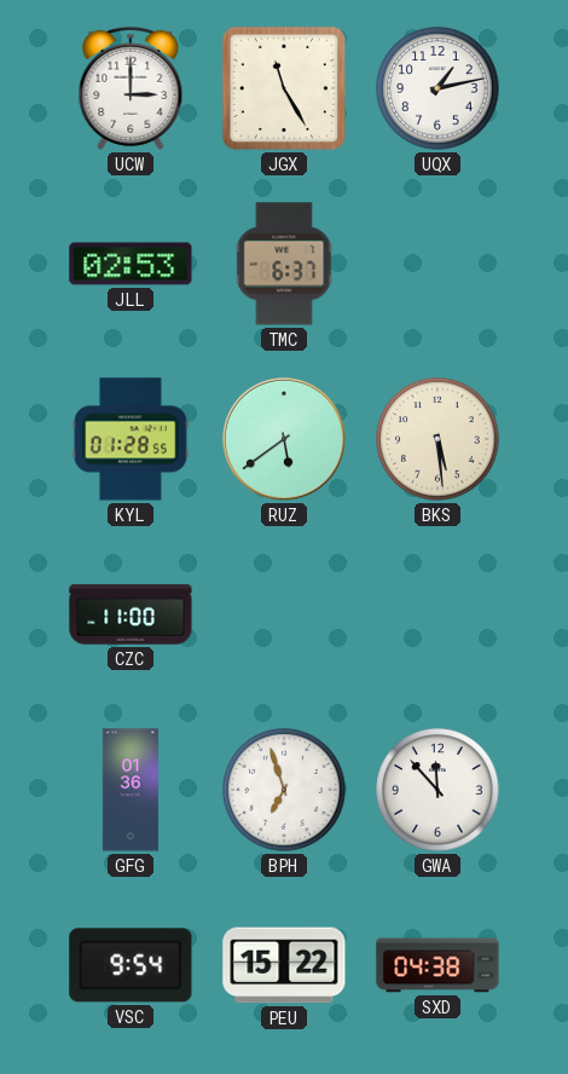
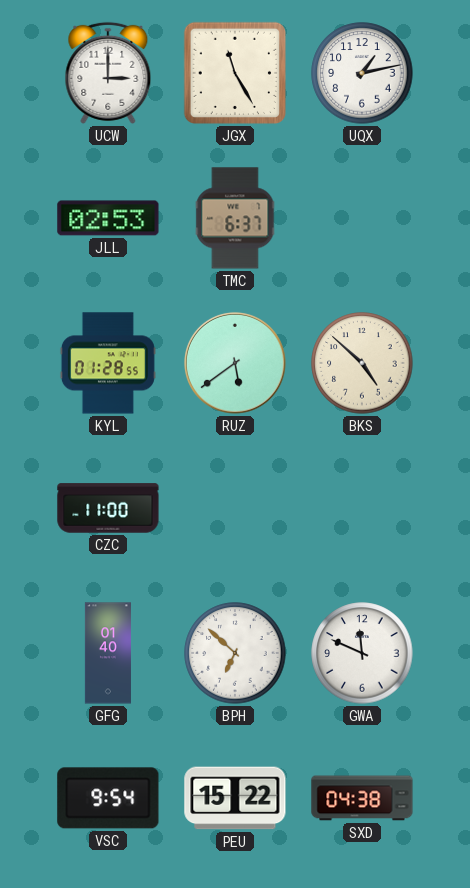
BKS: 5:29 -> 4:52 (362, 363)
GFG: 01:36 -> 01:40 (108, 653)
BPH: 6:57 -> 6:52 (235, 653)
GWA: 11:53 -> 11:49 (362, 653)
